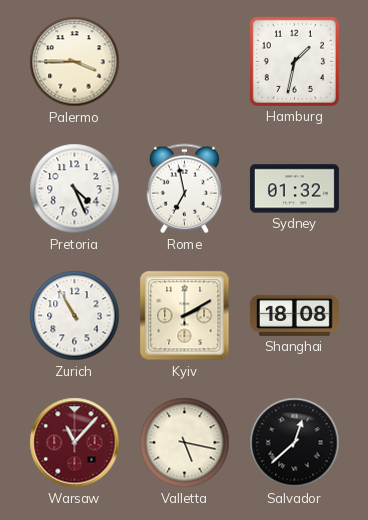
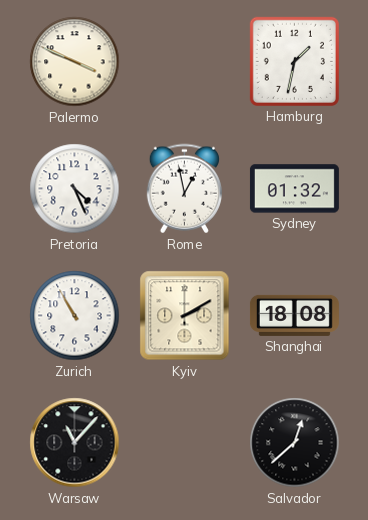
Palermo: 3:45 -> 3:49 (75, 62)
Rome: 6:58 -> 12:58 (184, 189)
Warsaw dial: burgundy -> black (75, 443)
Valletta: 5:17 -> none (185, 443)
